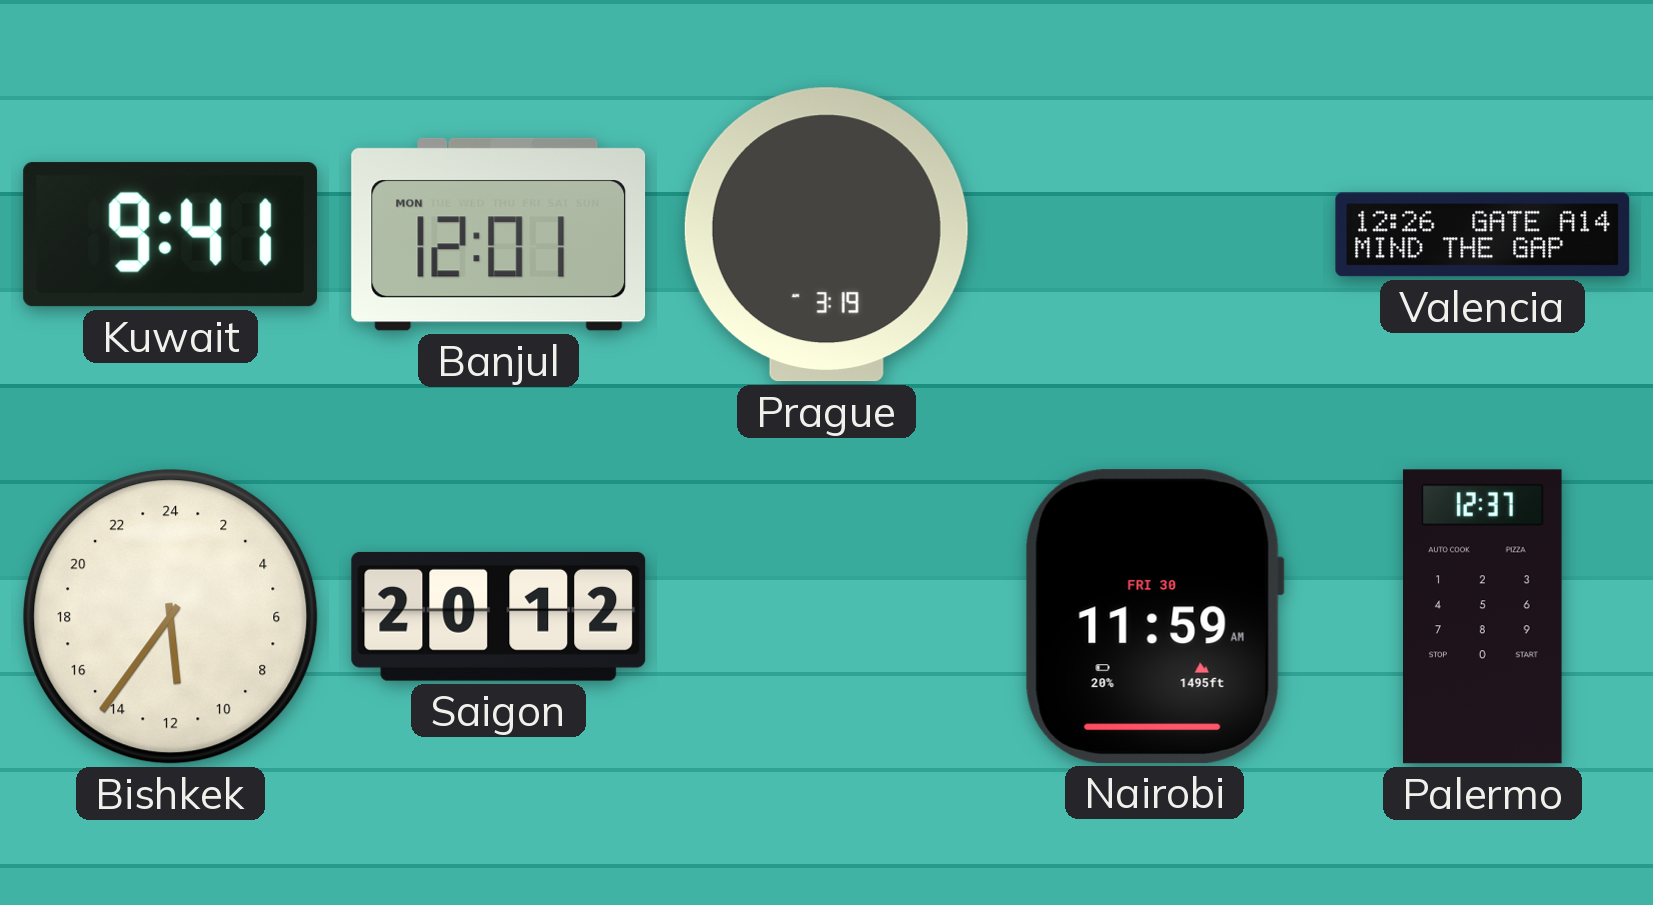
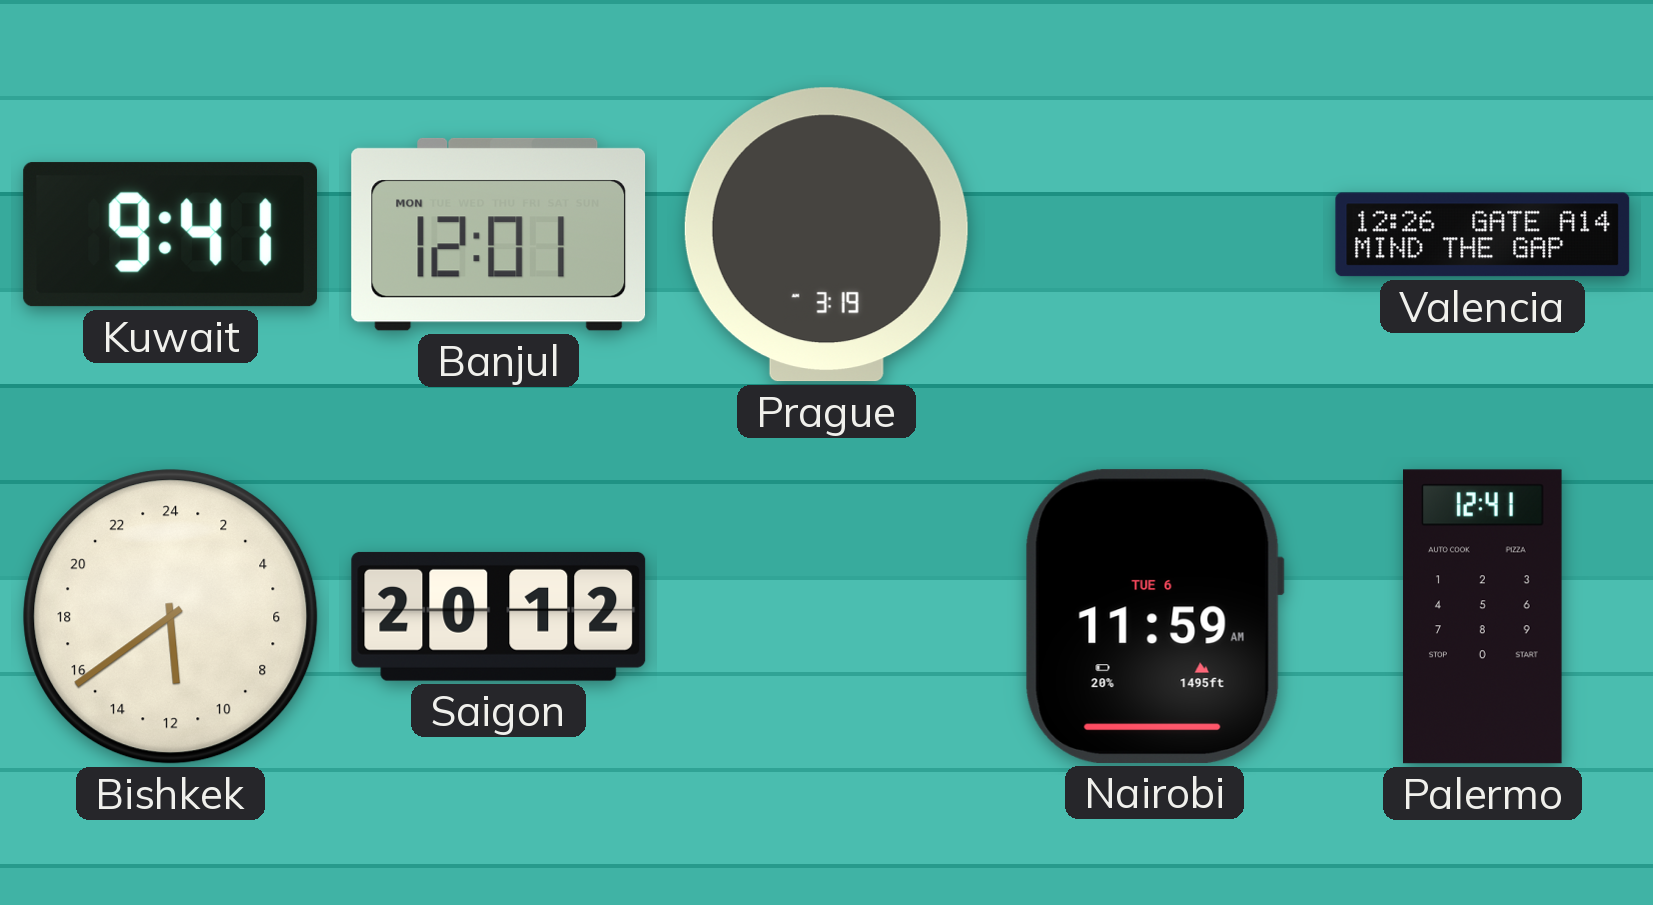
Bishkek: 11:36 -> 11:39 (171, 617)
Nairobi date: FRI 30 -> TUE 6 (1154, 616)
Palermo: 12:37 -> 12:41 (1483, 617)
